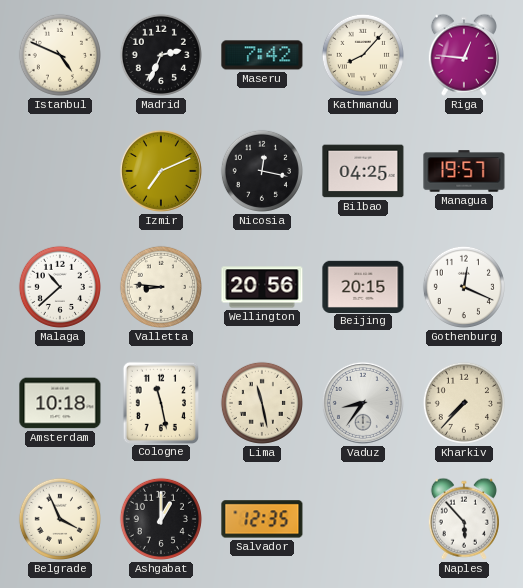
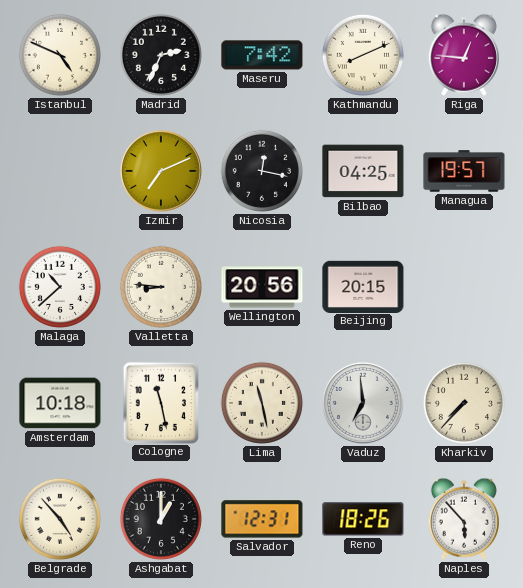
Kathmandu: 8:07 -> 8:11 (363, 55)
Gothenburg: 12:19 -> none (464, 287)
Vaduz: 8:36 -> 6:59 (363, 403)
Belgrade: 3:56 -> 4:53 (60, 519)
Salvador: 12:35 -> 12:31 (262, 519)
Reno: none -> 18:26 (363, 519)
